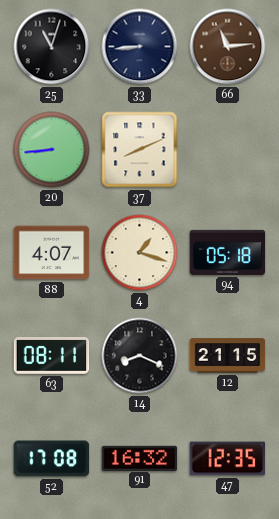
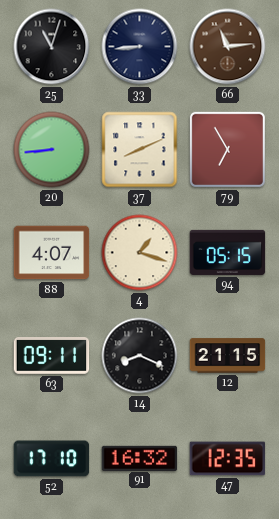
79: none -> 6:55 (227, 149)
94: 05:18 -> 05:15 (228, 252)
63: 08:11 -> 09:11 (52, 356)
52: 17:08 -> 17:10 (52, 459)
